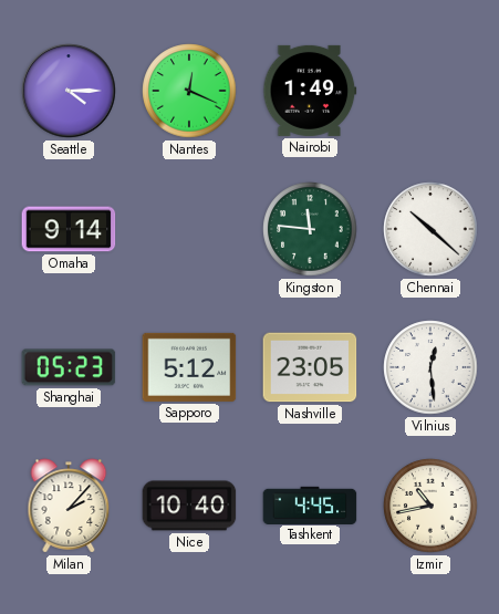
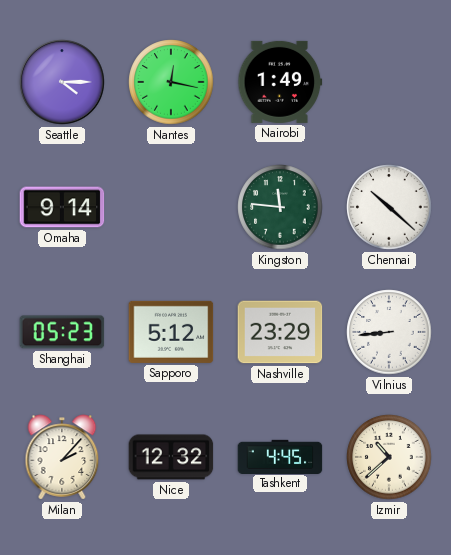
Nantes: 12:19 -> 12:17 (171, 82)
Nashville: 23:05 -> 23:29 (280, 332)
Vilnius: 12:29 -> 8:44 (389, 332)
Nice: 10:40 -> 12:32 (171, 457)
Izmir: 10:43 -> 10:38 (389, 457)
